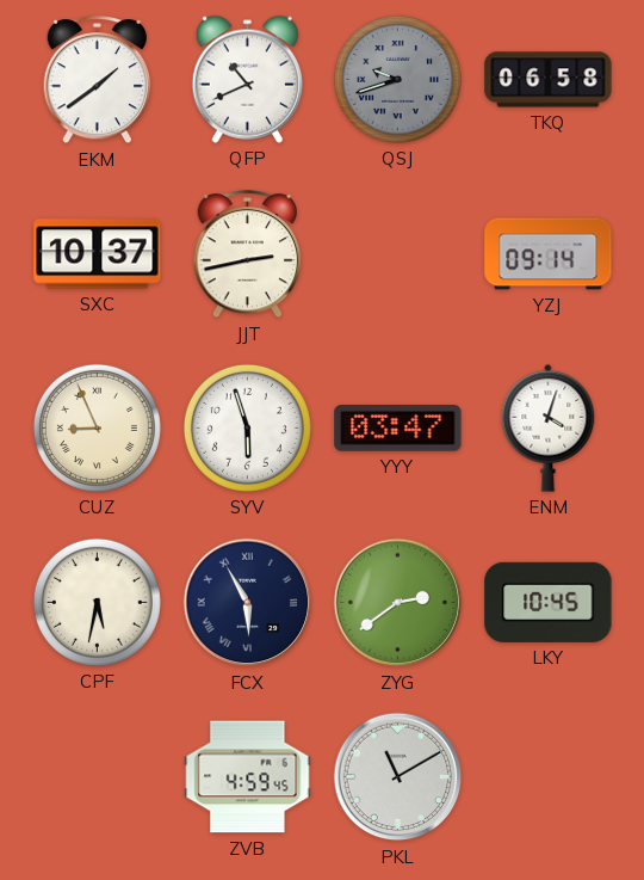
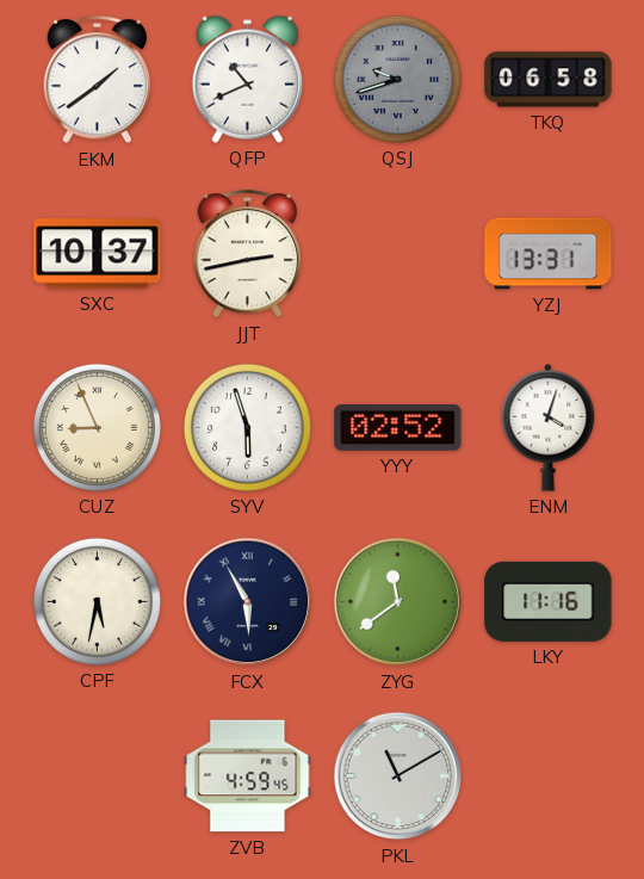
YZJ: 09:14 -> 13:31 (549, 254)
YYY: 03:47 -> 02:52 (398, 428)
ZYG: 2:39 -> 11:39 (398, 602)
LKY: 10:45 -> 11:16 (549, 601)
